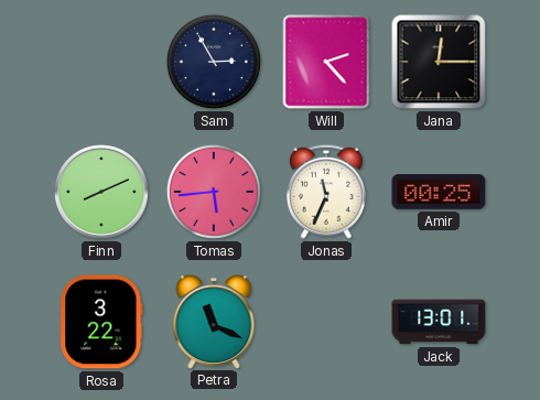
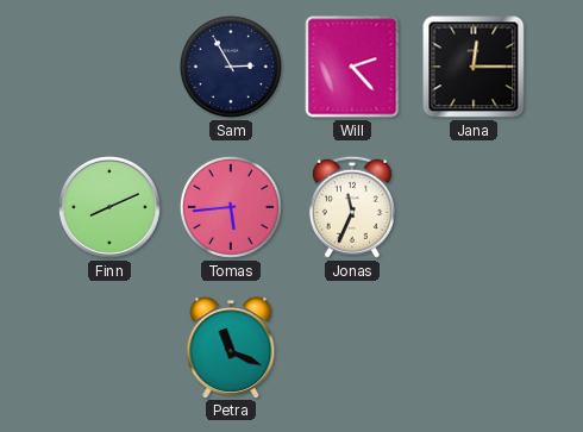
Amir: 00:25 -> none (439, 192)
Rosa: 3:22 -> none (101, 322)
Jack: 13:01 -> none (439, 322)
